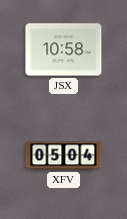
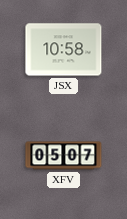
XFV: 05:04 -> 05:07 (64, 156)
